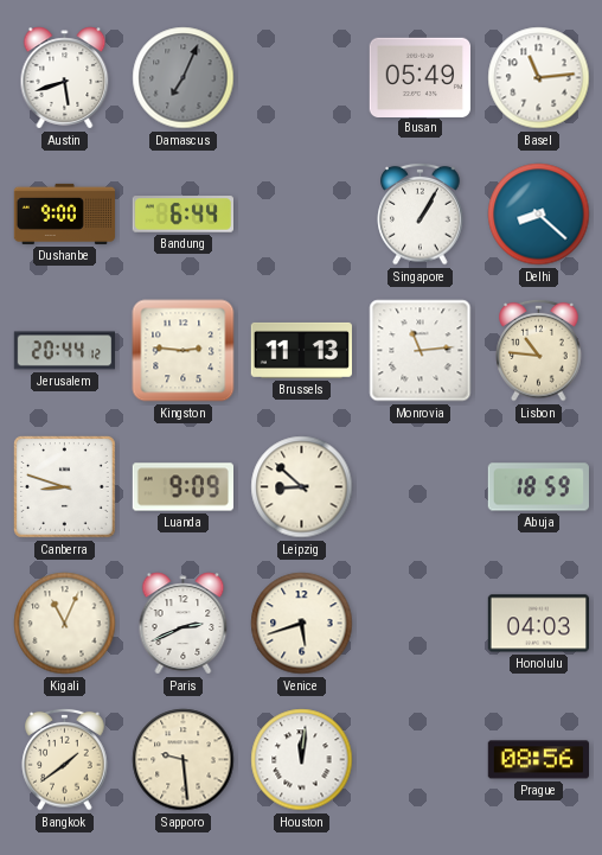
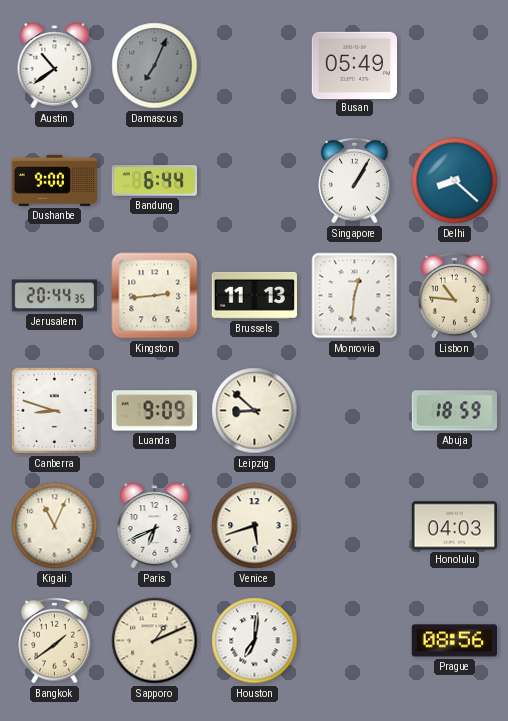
Austin: 5:42 -> 10:39 (55, 66)
Basel: 11:14 -> none (539, 78)
Jerusalem: 20:44:12 -> 20:44:35 (54, 296)
Kingston: 2:46 -> 2:44 (155, 296)
Monrovia: 11:14 -> 12:31 (355, 296)
Paris: 2:41 -> 6:41 (155, 526)
Sapporo: 9:29 -> 1:11 (155, 641)
Houston: 12:01 -> 7:01 (255, 641)
